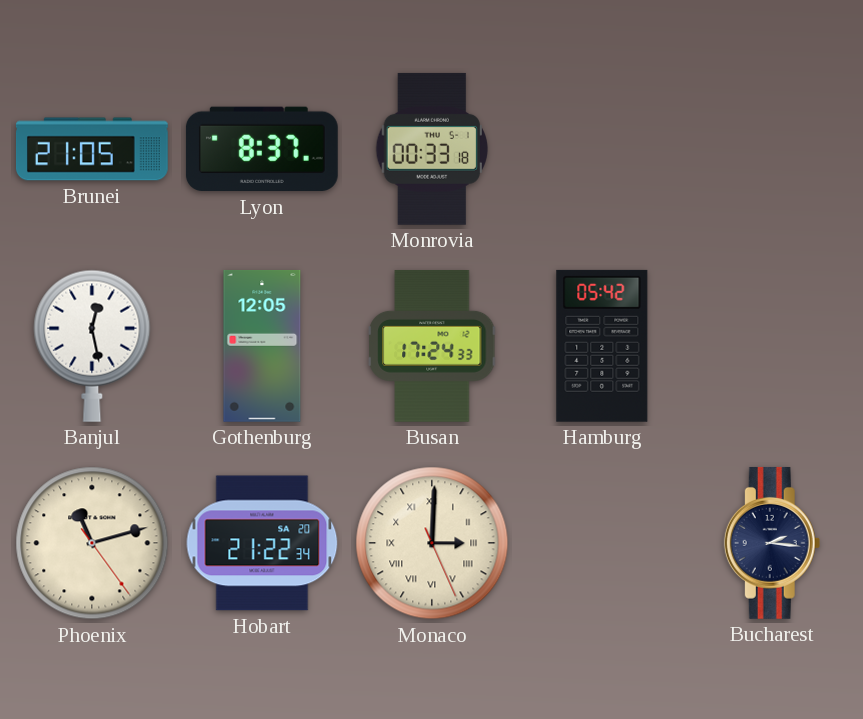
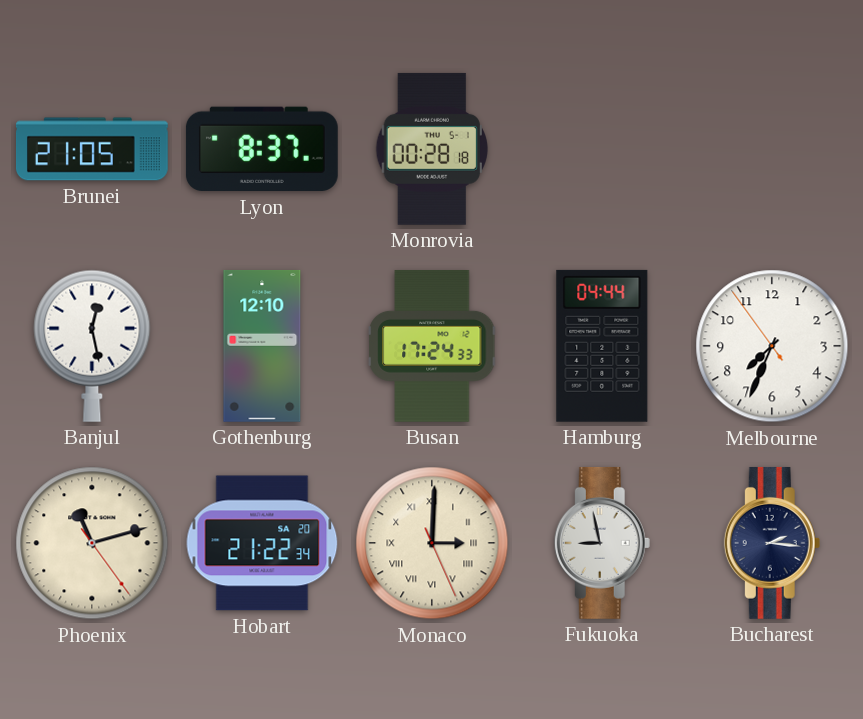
Monrovia: 00:33 -> 00:28 (432, 149)
Gothenburg: 12:05 -> 12:10 (262, 346)
Hamburg: 05:42 -> 04:44 (602, 346)
Melbourne: none -> 7:33 (772, 346)
Fukuoka: none -> 8:58 (602, 543)
